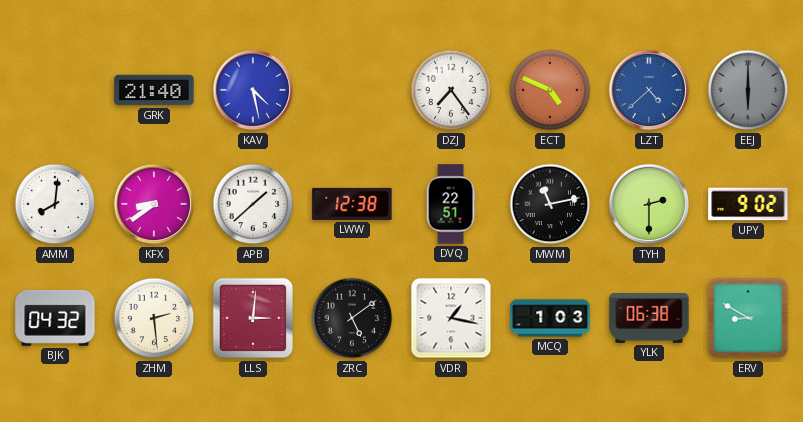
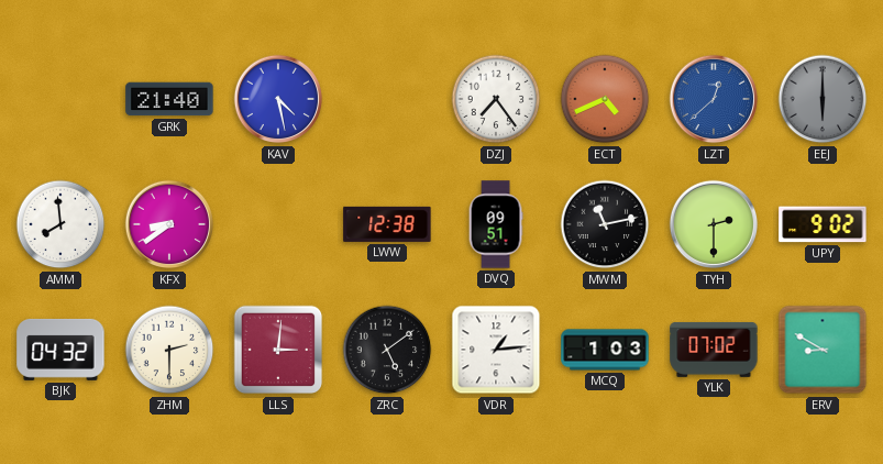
ECT: 4:49 -> 4:41 (605, 99)
LZT: 4:38 -> 12:38 (714, 99)
AMM: 8:01 -> 7:59 (60, 224)
APB: 1:38 -> none (253, 204)
DVQ: 22:51 -> 09:51 (496, 224)
ZHM: 2:29 -> 2:30 (169, 350)
VDR: 1:17 -> 1:14 (496, 350)
YLK: 06:38 -> 07:02 (714, 350)
